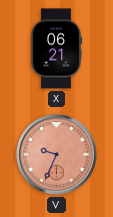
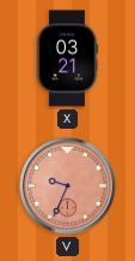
X: 06:21 -> 03:21 (67, 59)
